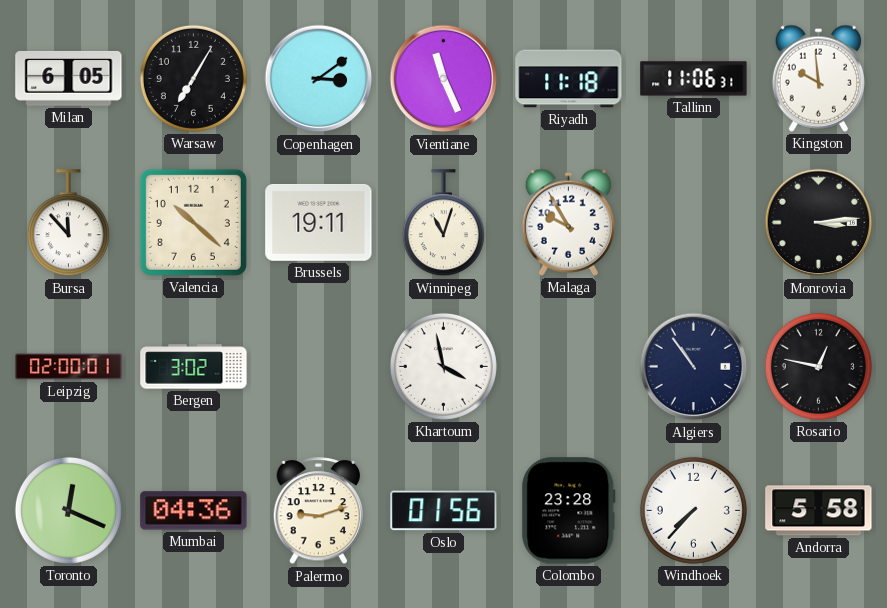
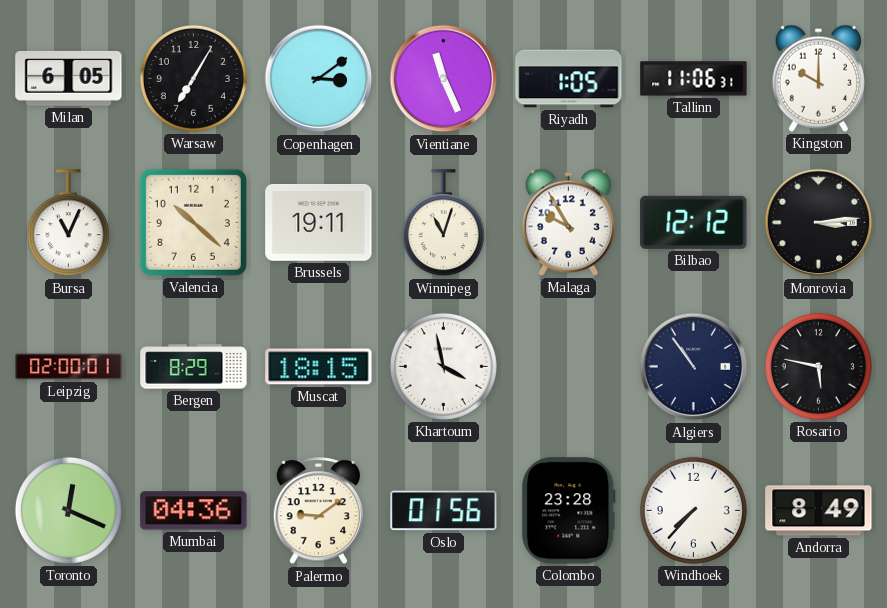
Riyadh: 11:18 -> 1:05 (569, 79)
Kingston: 9:59 -> 10:00 (818, 78)
Bursa: 11:53 -> 11:04 (68, 223)
Bilbao: none -> 12:12 (694, 222)
Bergen: 3:02 -> 8:29 (194, 367)
Muscat: none -> 18:15 (319, 367)
Rosario: 12:47 -> 5:47 (818, 366)
Palermo: 9:12 -> 9:09 (319, 511)
Andorra: 5:58 -> 8:49 (819, 511)
